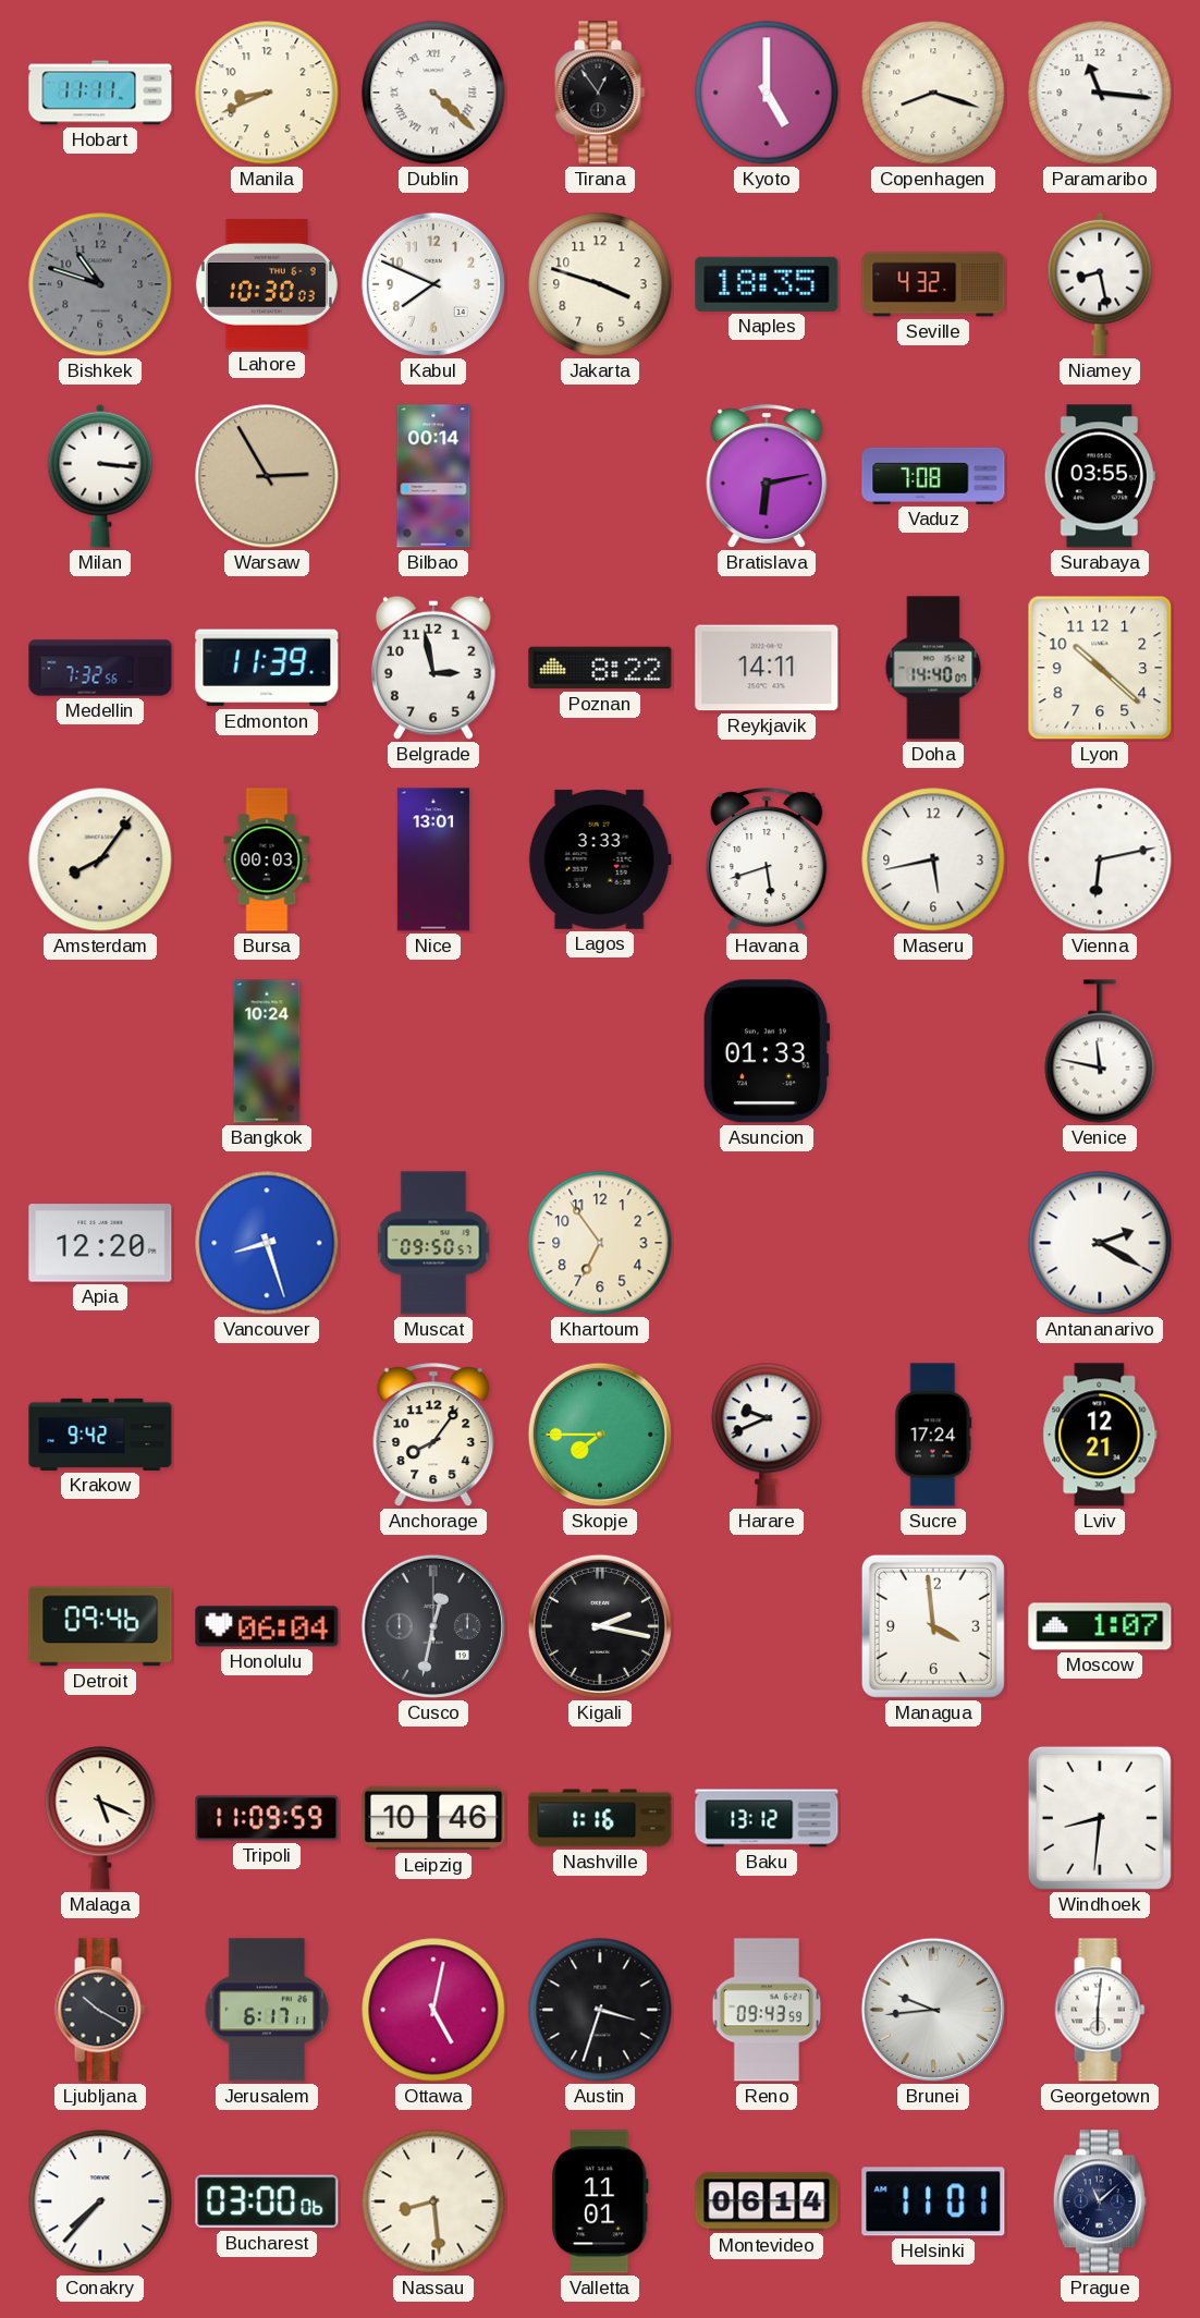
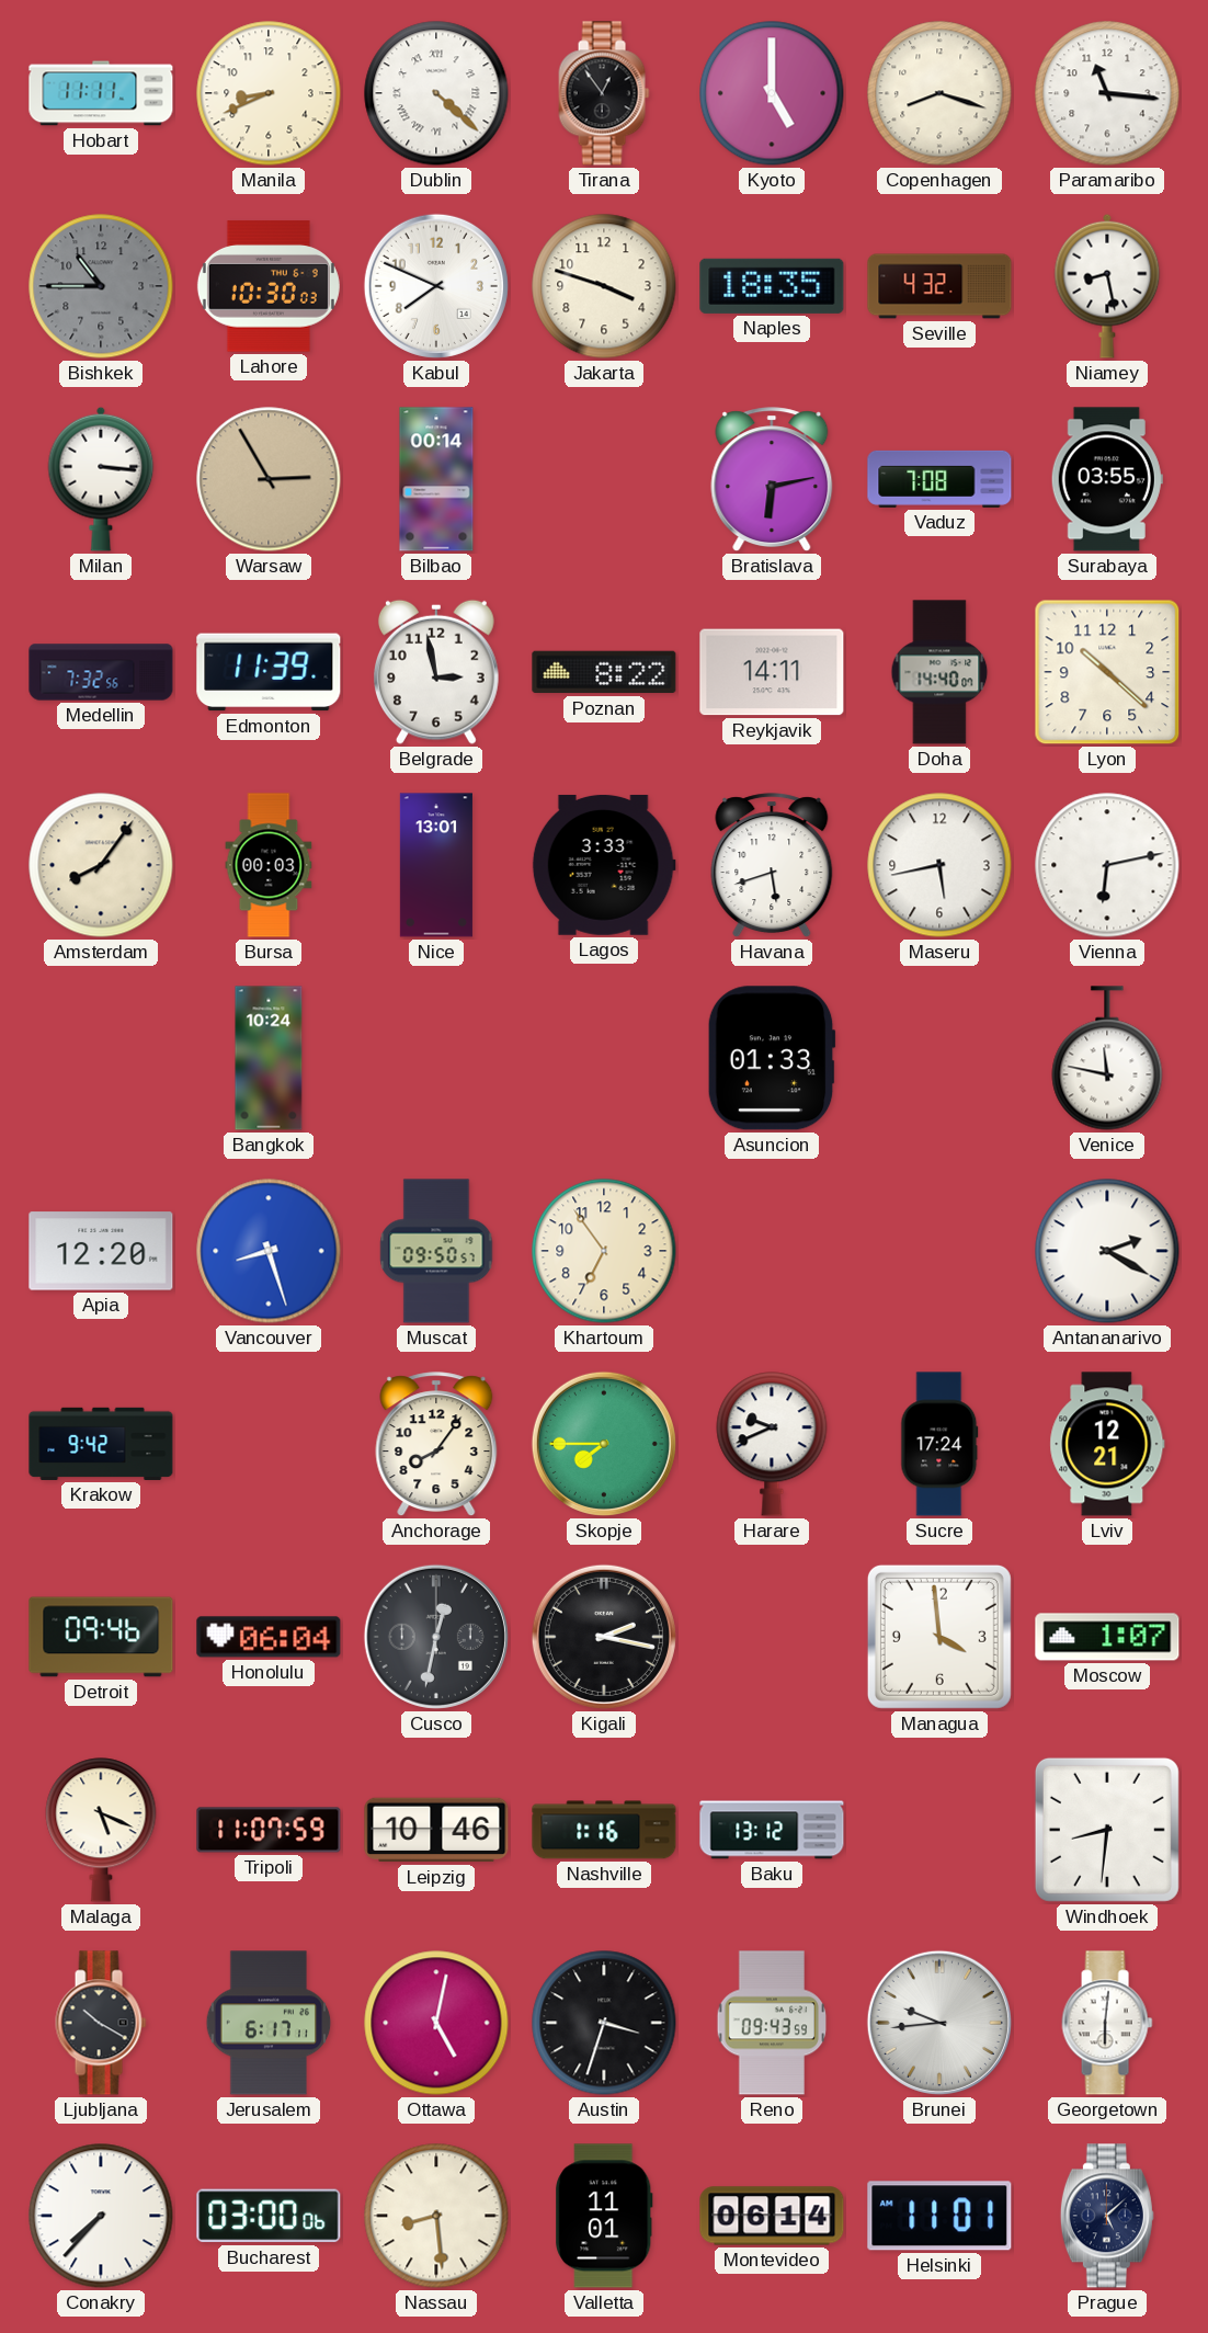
Bishkek: 10:48 -> 10:45 (101, 286)
Tripoli: 11:09 -> 11:07 (269, 1830)
Prague: 11:08 -> 5:08 (1107, 2216)
